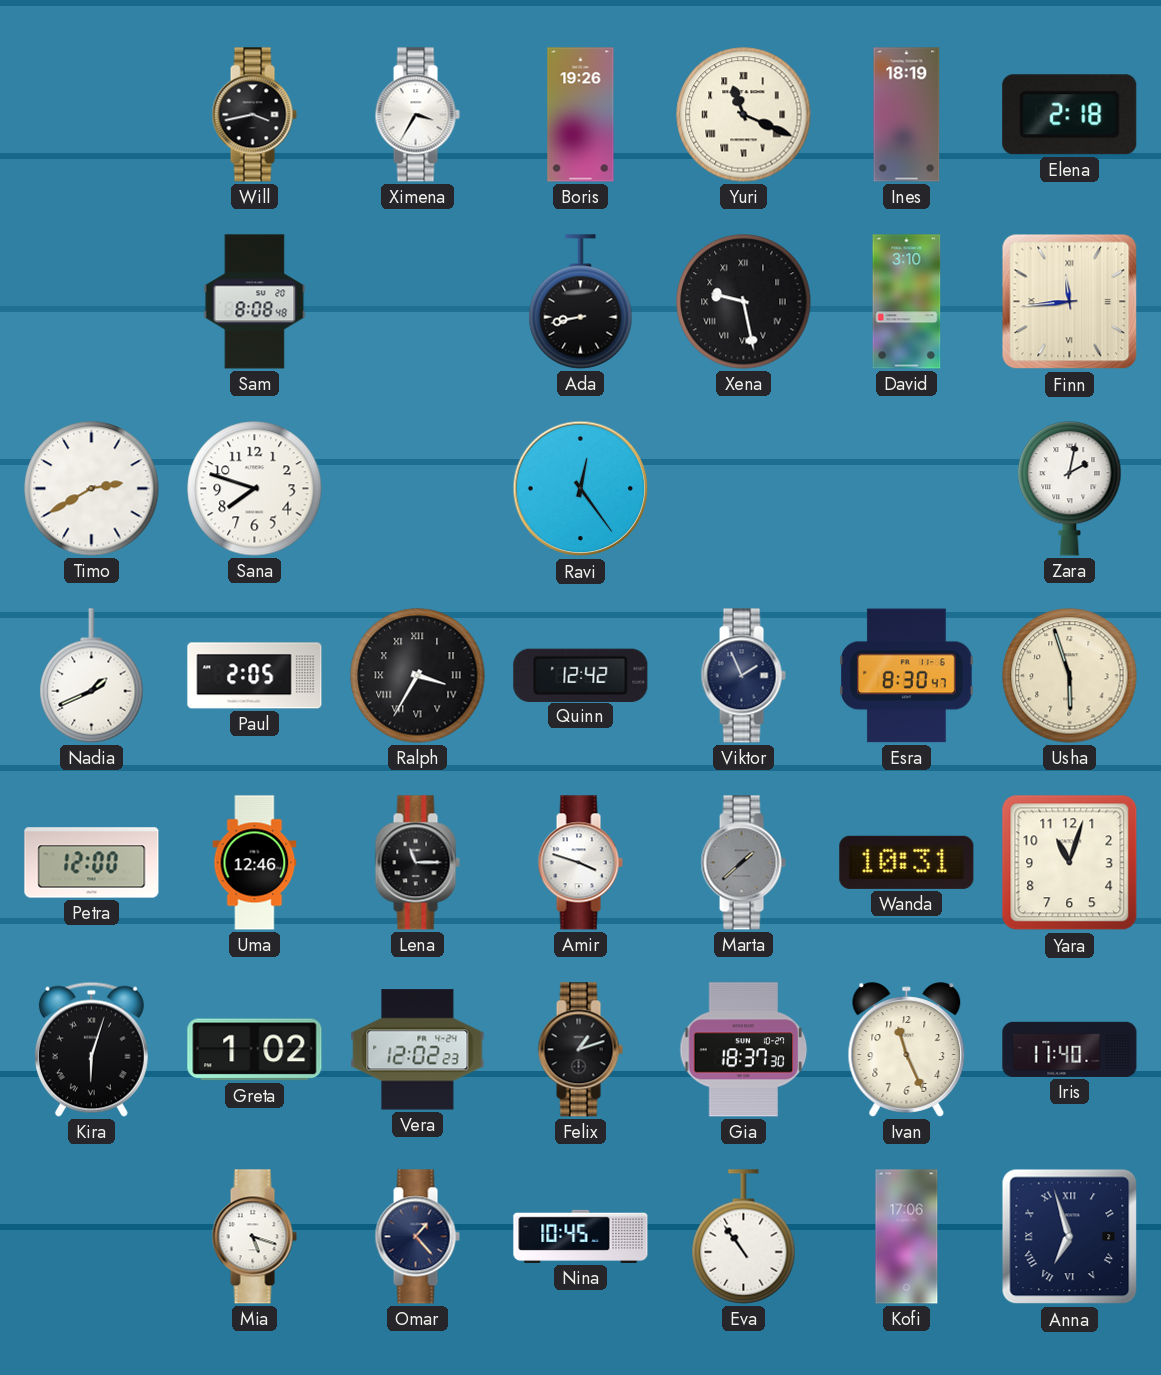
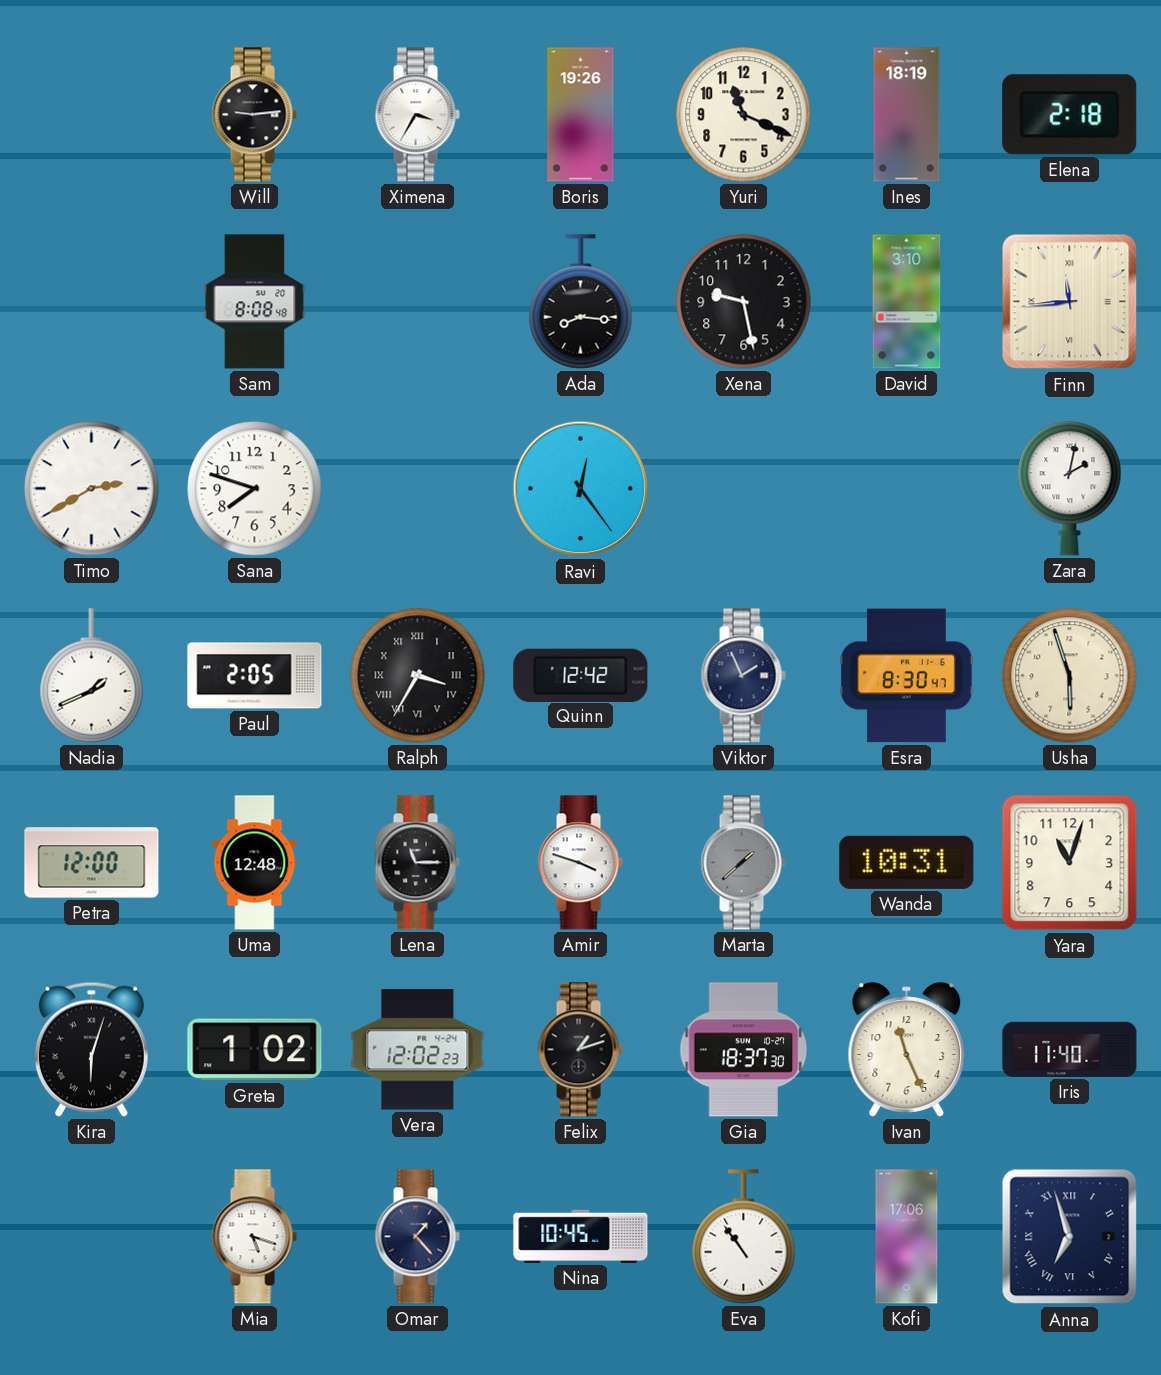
Will: 3:43 -> 9:14 (254, 115)
Yuri numerals: Roman -> Arabic (744, 115)
Ada: 8:43 -> 8:16 (581, 302)
Xena numerals: Roman -> Arabic (744, 302)
Uma: 12:46 -> 12:48 (255, 863)
